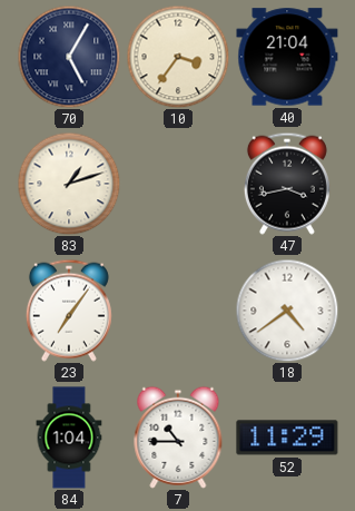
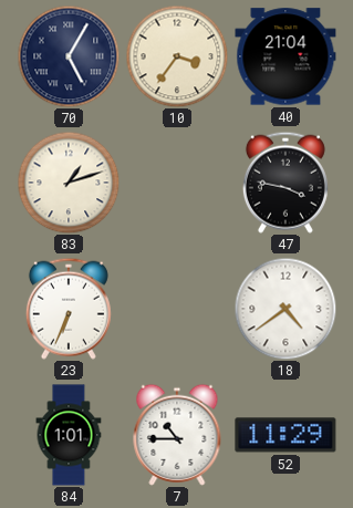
47: 3:43 -> 3:47 (285, 183)
23: 7:06 -> 6:34 (69, 309)
84: 1:04 -> 1:01 (69, 435)
